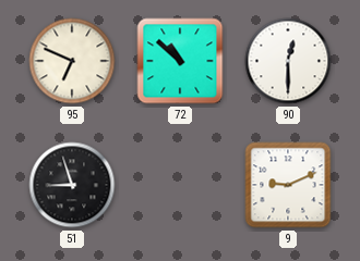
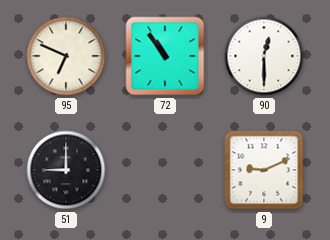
72: 10:52 -> 10:54 (165, 56)
51: 8:57 -> 9:00 (66, 170)
